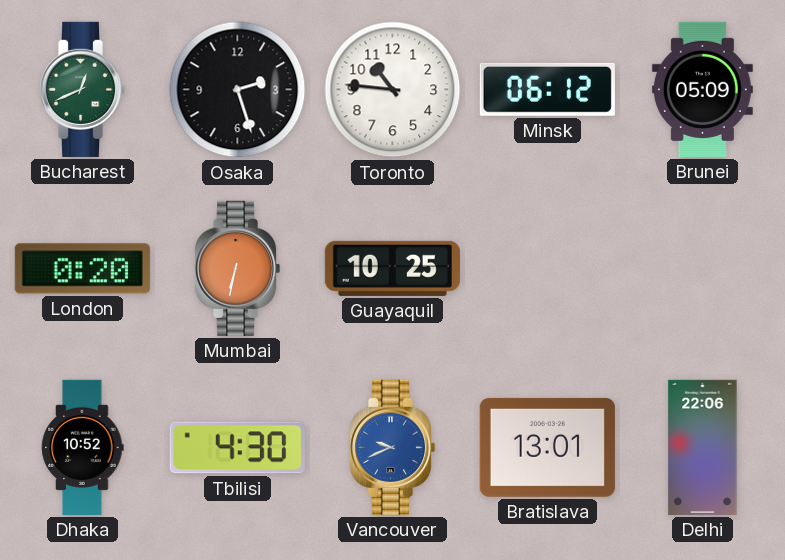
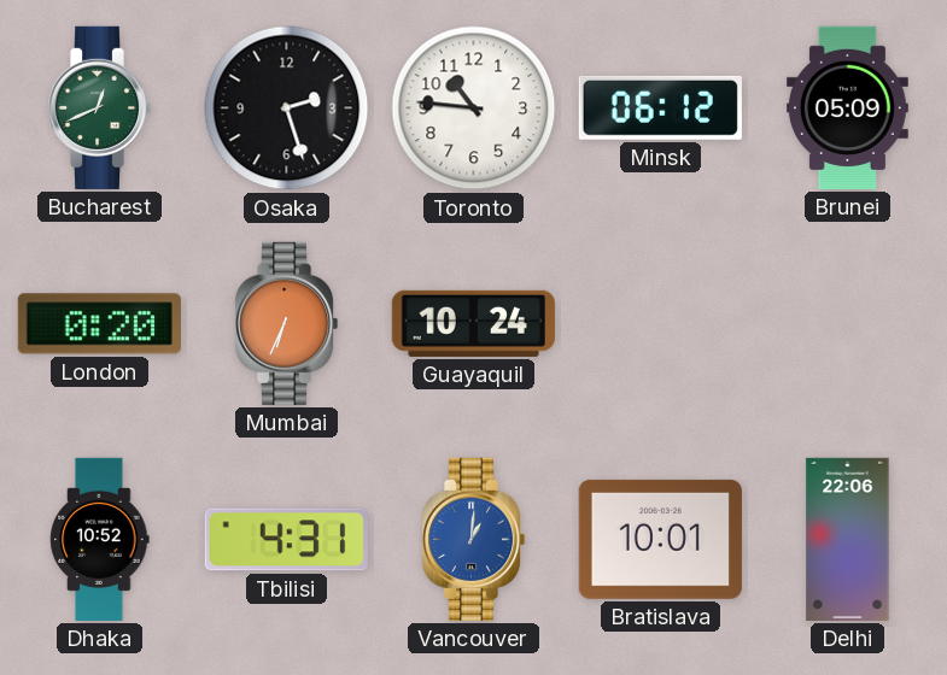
Mumbai: 6:32 -> 6:34 (286, 323)
Guayaquil: 10:25 -> 10:24 (473, 323)
Tbilisi: 4:30 -> 4:31 (286, 540)
Vancouver: 9:41 -> 1:01 (473, 539)
Bratislava: 13:01 -> 10:01 (660, 539)
